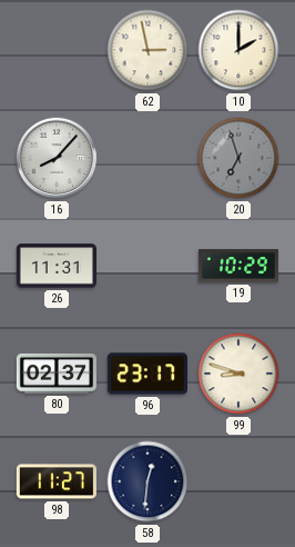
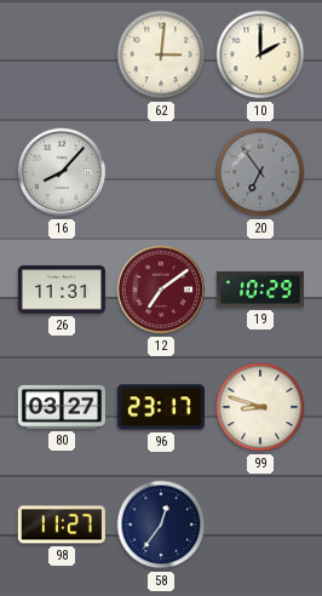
62: 2:58 -> 3:01 (161, 55)
20: 6:57 -> 6:54 (260, 172)
12: none -> 7:09 (161, 290)
80: 02:37 -> 03:27 (62, 407)
58: 12:31 -> 12:36 (161, 525)
